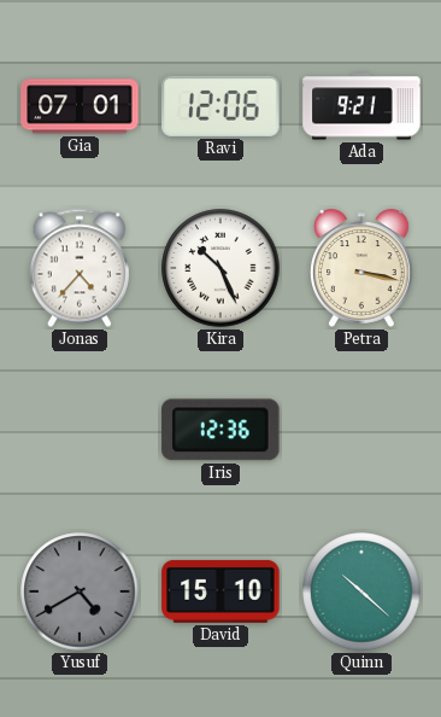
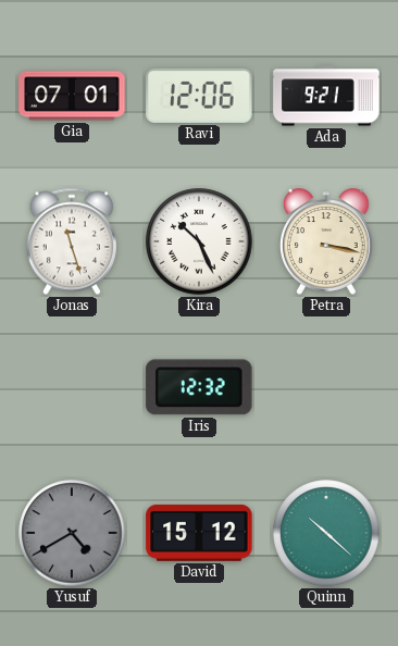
Jonas: 4:37 -> 11:27 (72, 241)
Iris: 12:36 -> 12:32 (199, 387)
David: 15:10 -> 15:12 (199, 533)
